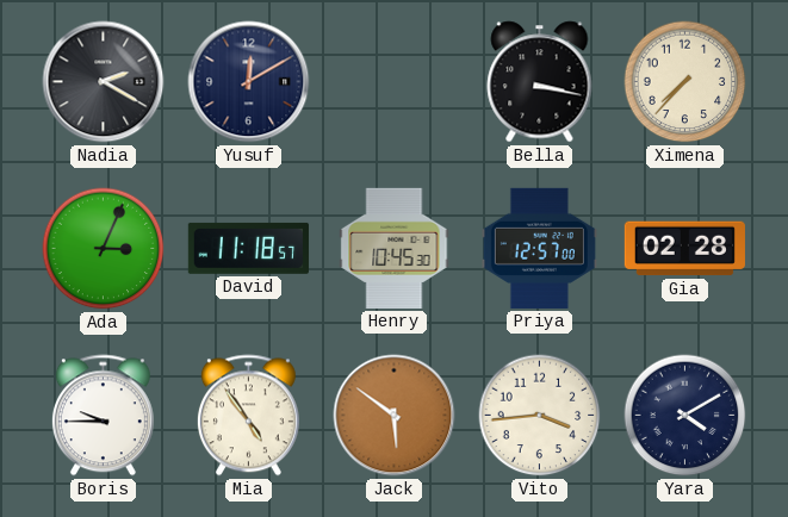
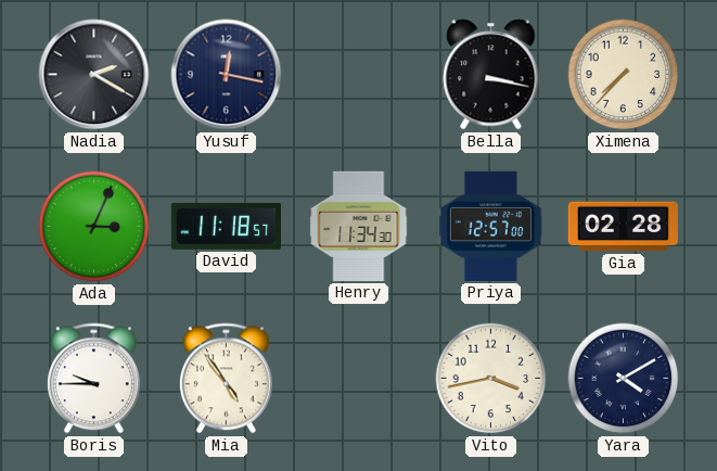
Yusuf: 12:10 -> 12:17 (227, 75)
Henry: 10:45 -> 11:34 (359, 226)
Jack: 5:51 -> none (395, 416)
Vito: 3:44 -> 3:43 (491, 379)
